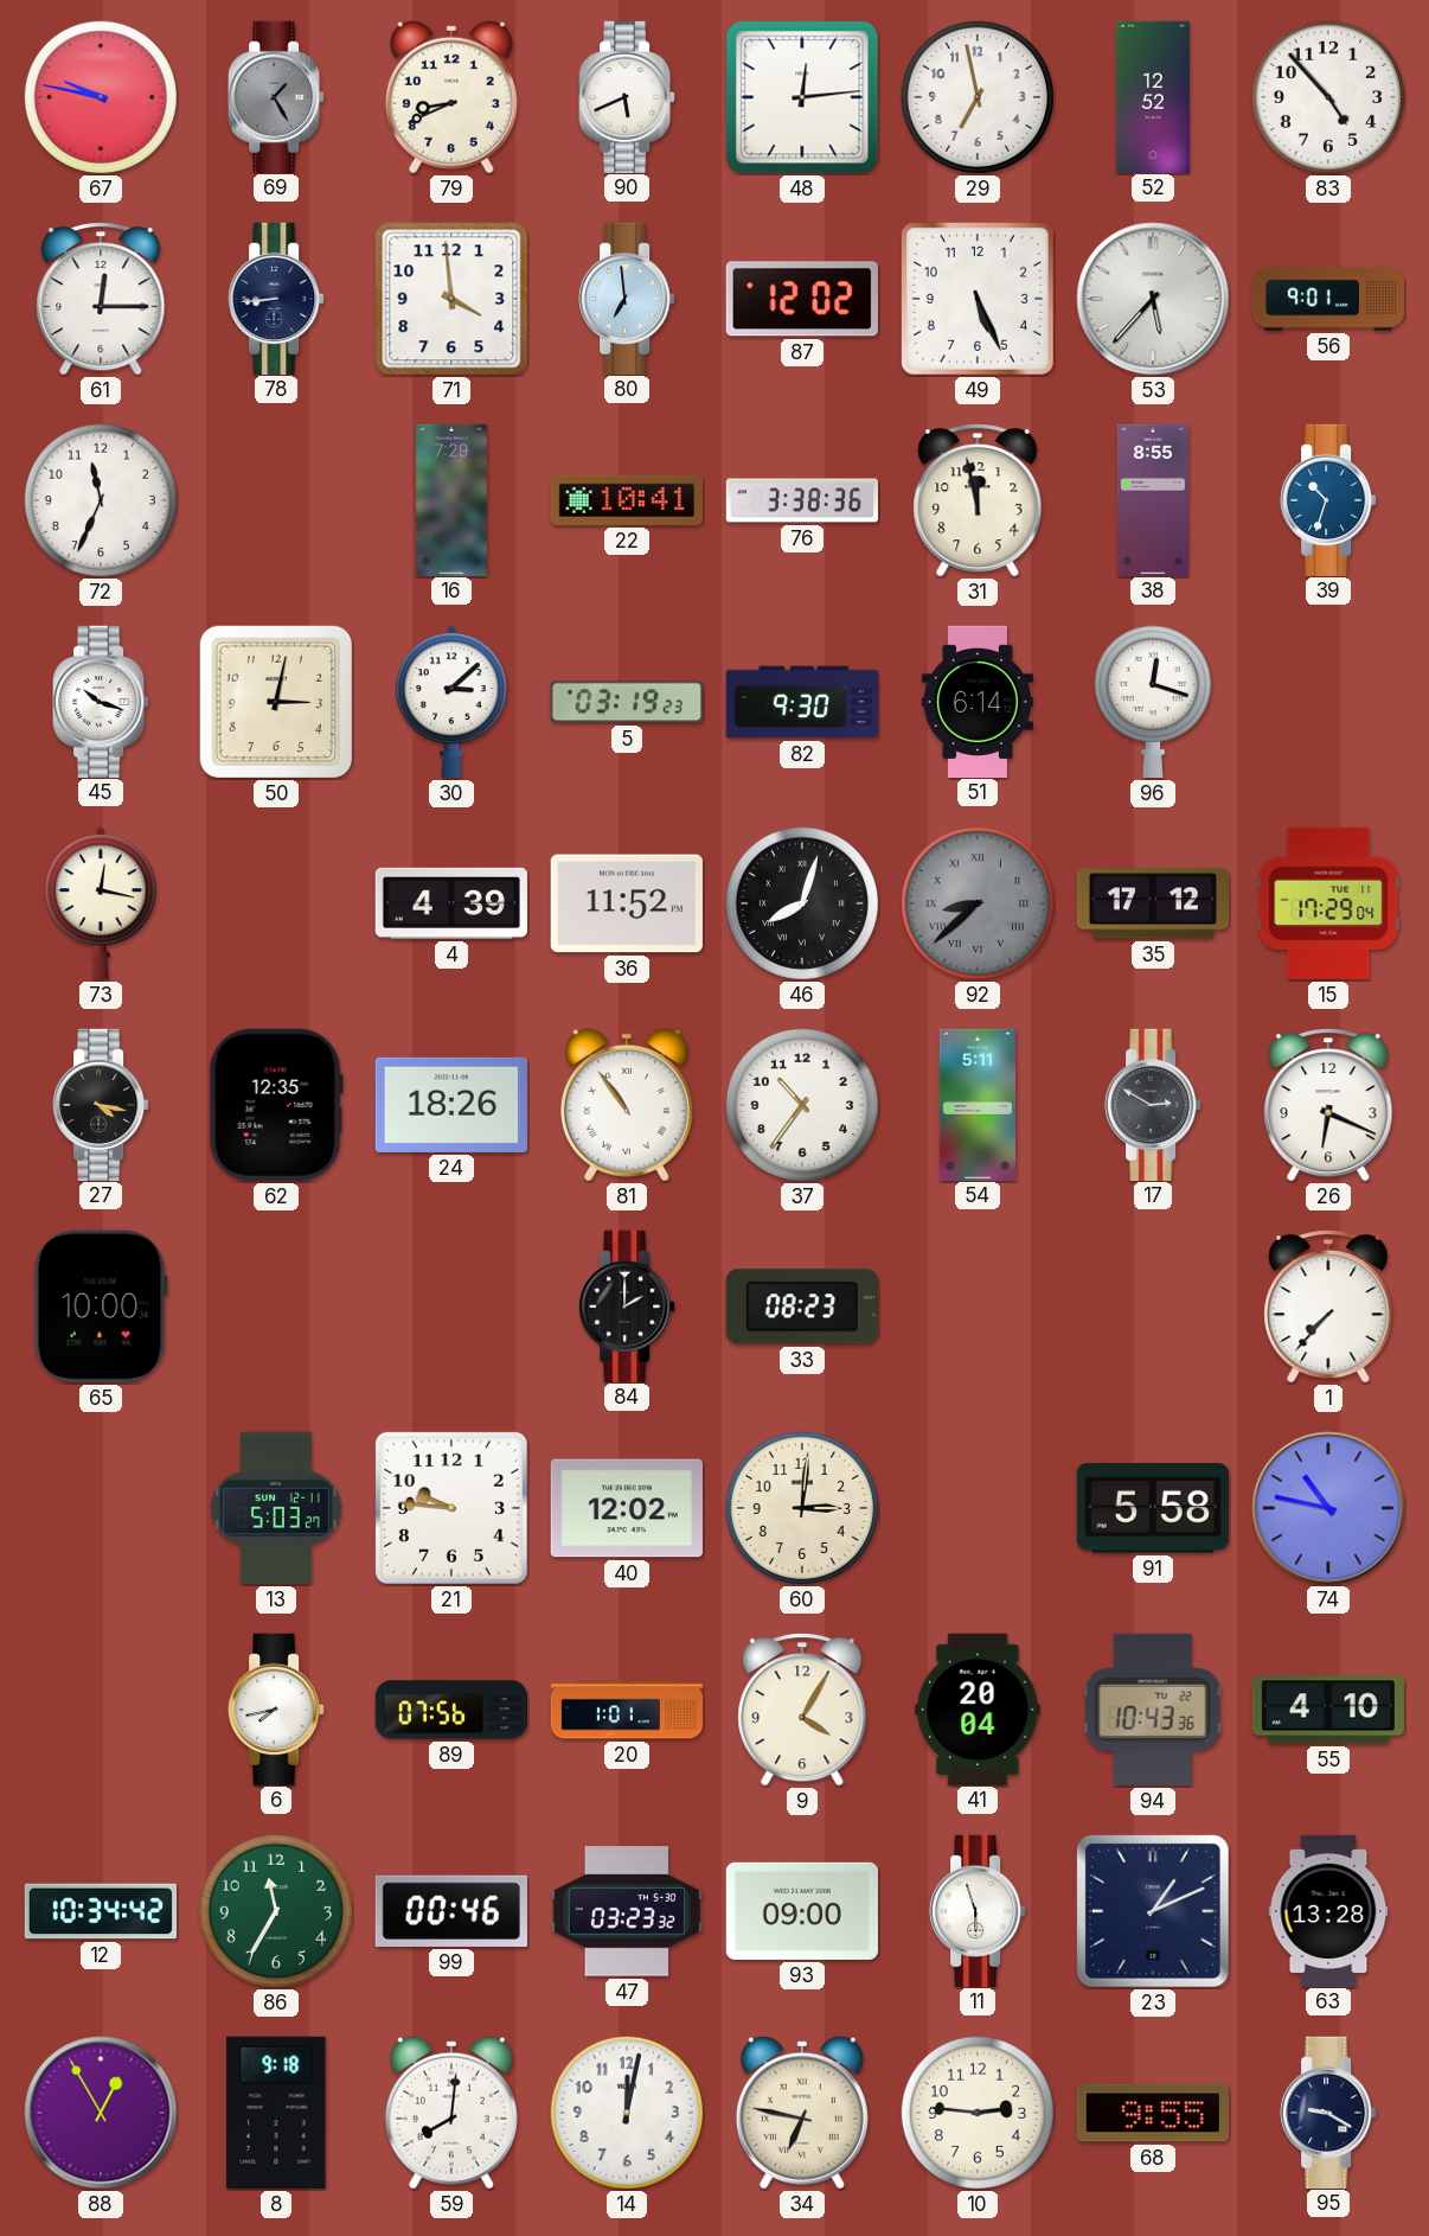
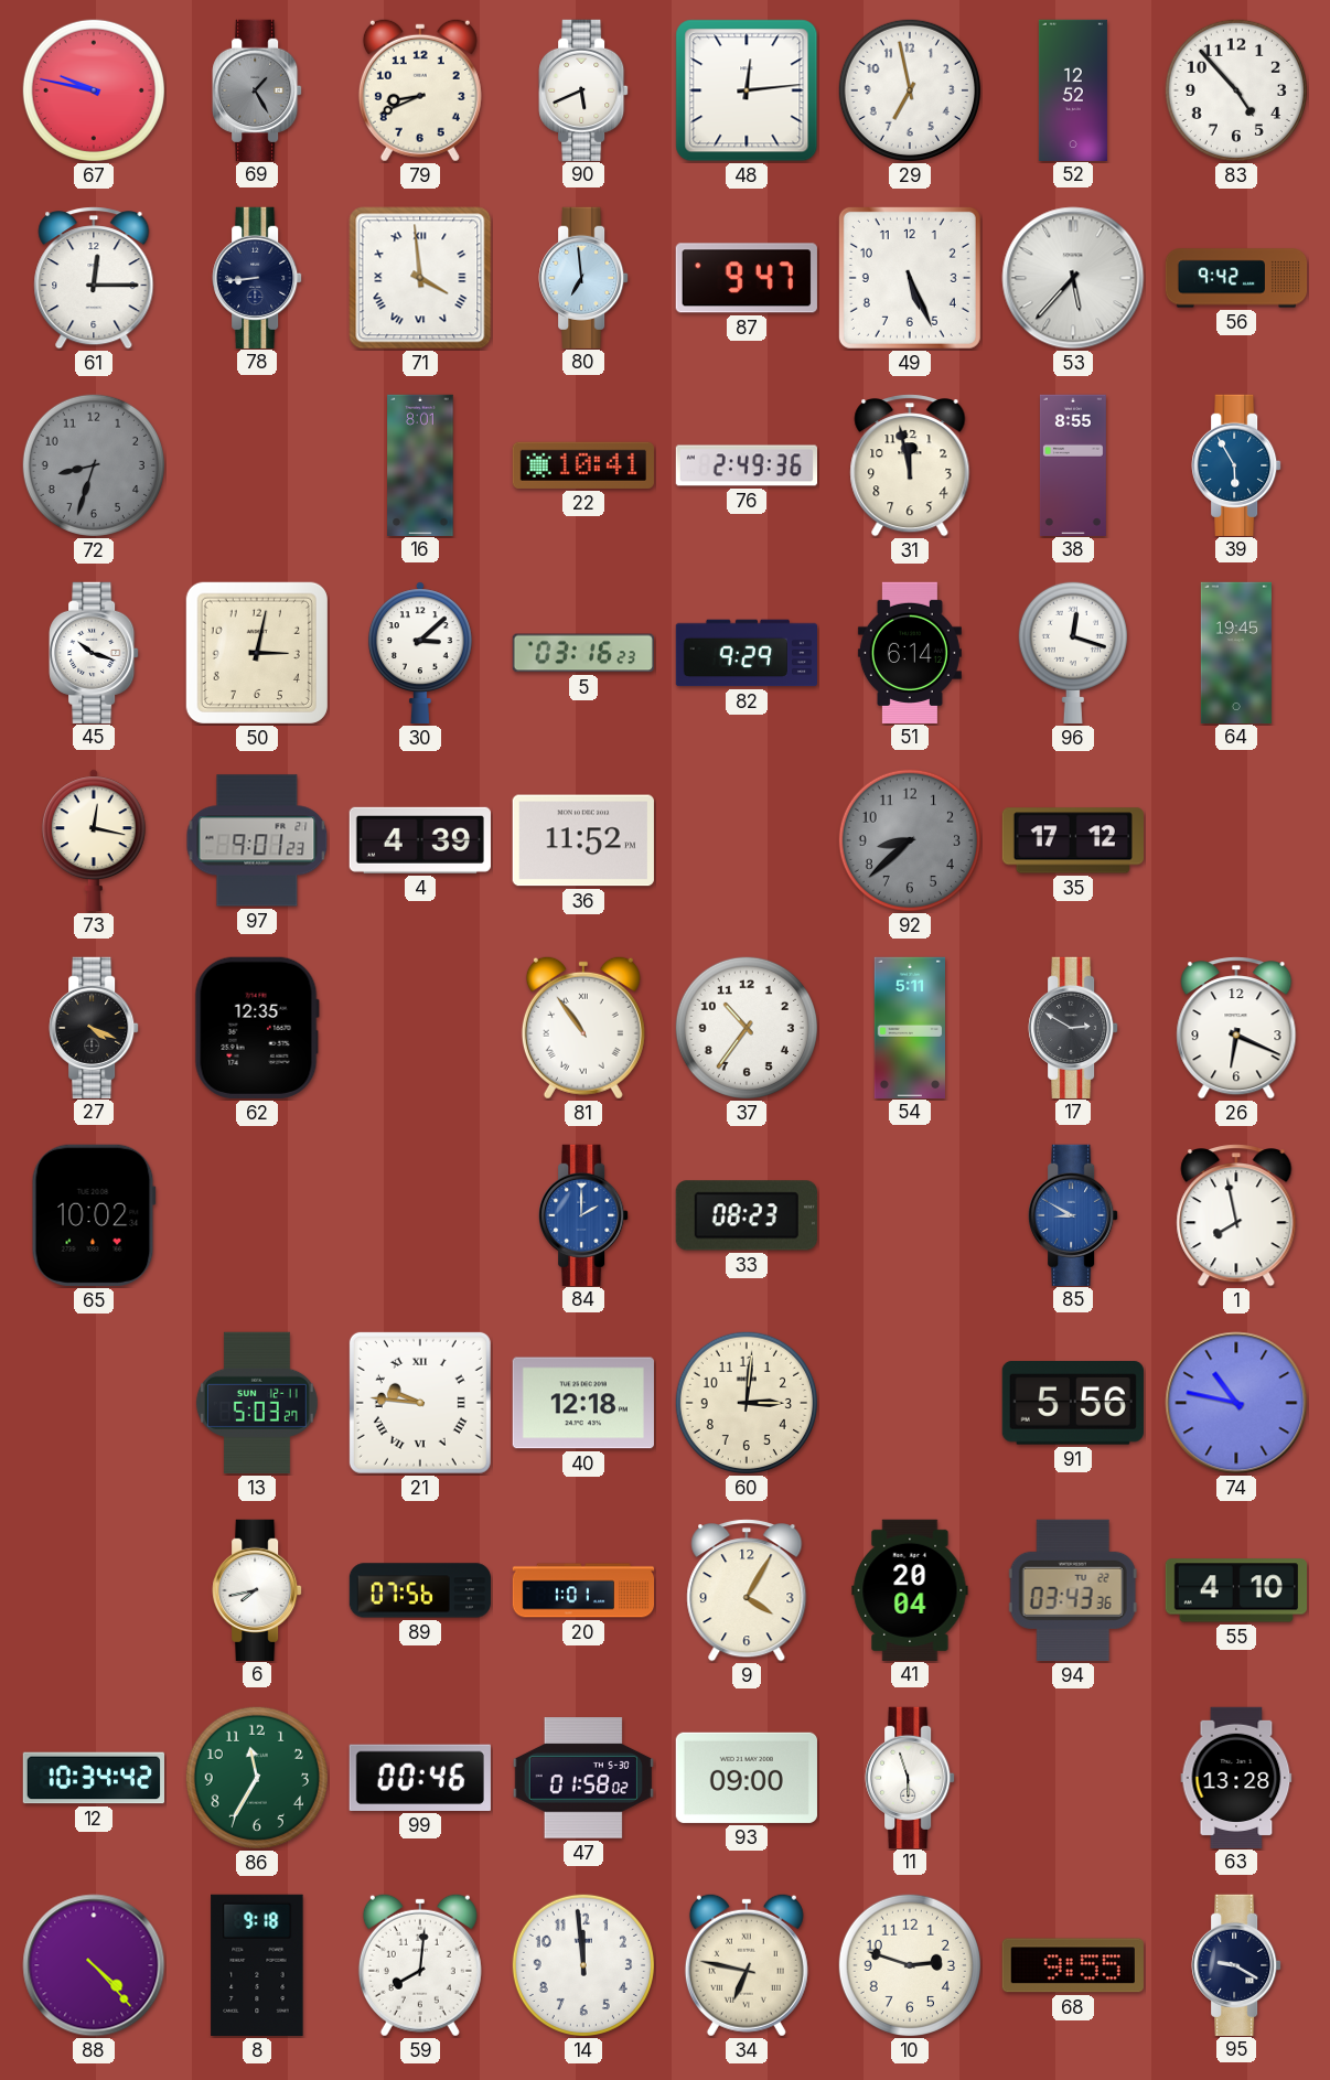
71 numerals: Arabic -> Roman (420, 278)
87: 12:02 -> 9:47 (747, 278)
56: 9:01 -> 9:42 (1236, 278)
72: 11:34 -> 8:33 (94, 465)
72 dial: white -> grey (94, 465)
16: 7:29 -> 8:01 (420, 464)
76: 3:38 -> 2:49 (746, 465)
39: 10:33 -> 5:55 (1236, 464)
5: 03:19 -> 03:16 (583, 653)
82: 9:30 -> 9:29 (746, 653)
64: none -> 19:45 (1236, 652)
97: none -> 9:01 (257, 840)
46: 8:03 -> none (802, 903)
92 numerals: Roman -> Arabic (910, 840)
15: 17:29 -> none (1328, 903)
27: 4:17 -> 4:19 (94, 1027)
24: 18:26 -> none (451, 1105)
65: 10:00 -> 10:02 (94, 1215)
84 dial: black -> blue (583, 1214)
85: none -> 8:50 (1073, 1214)
1: 7:37 -> 7:58 (1236, 1215)
21 numerals: Arabic -> Roman (420, 1403)
40: 12:02 -> 12:18 (583, 1403)
91: 5:58 -> 5:56 (1073, 1403)
94: 10:43 -> 03:43 (1073, 1590)
47: 03:23 -> 01:58 (583, 1778)
23: 1:11 -> none (1153, 1911)
88: 12:55 -> 4:23 (94, 1965)
14: 12:02 -> 11:59 (583, 1965)
10: 2:46 -> 2:48 (910, 1965)
